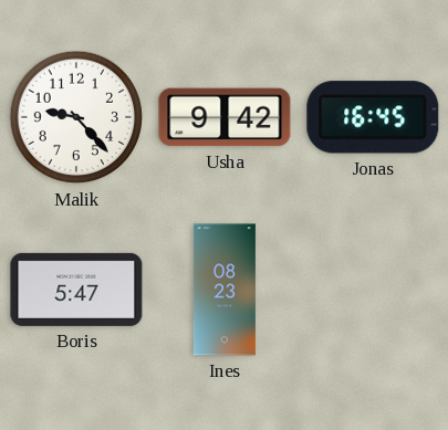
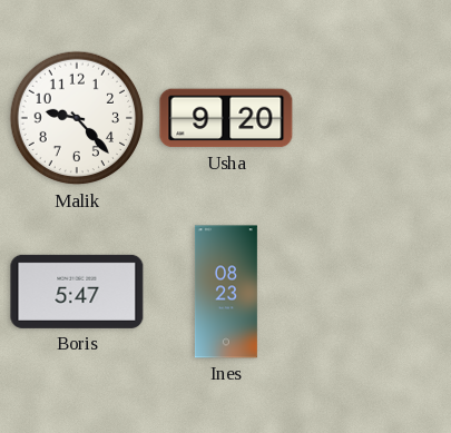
Usha: 9:42 -> 9:20 (226, 118)
Jonas: 16:45 -> none (373, 117)
